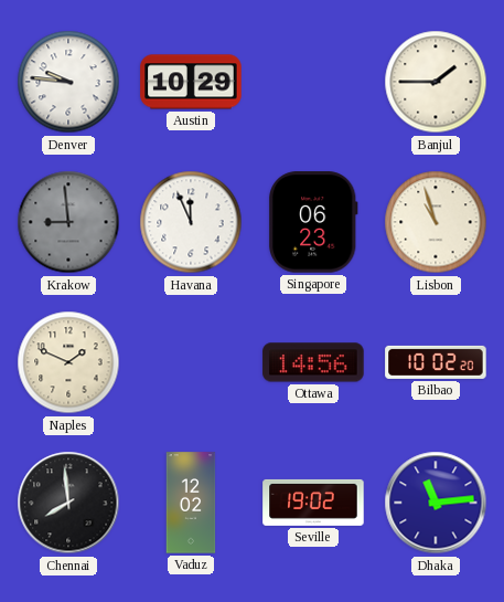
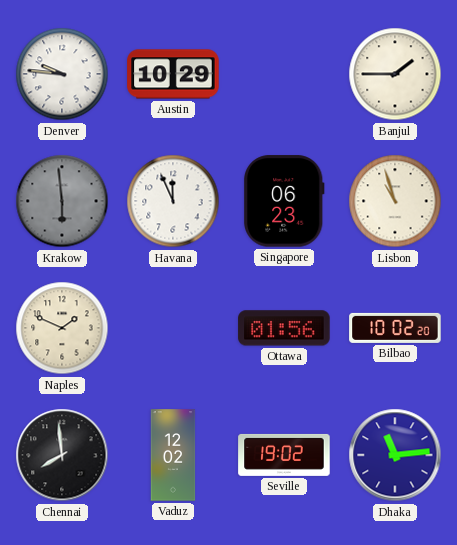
Krakow: 8:59 -> 5:59 (62, 201)
Ottawa: 14:56 -> 01:56 (284, 328)
